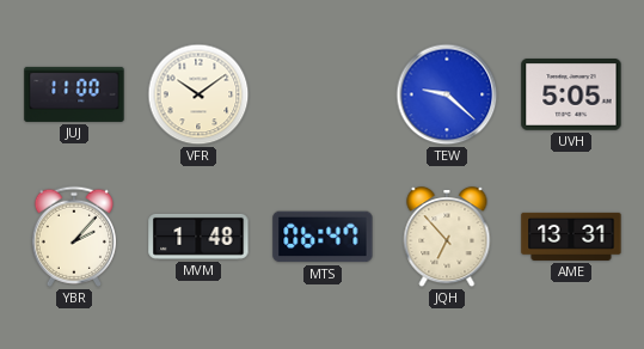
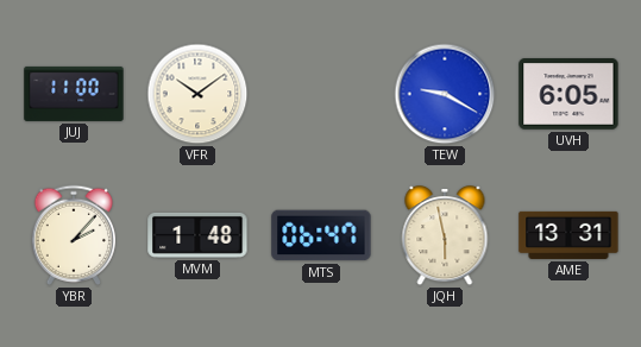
TEW: 9:22 -> 9:20 (445, 94)
UVH: 5:05 -> 6:05 (568, 95)
JQH: 6:53 -> 5:58 (445, 236)
